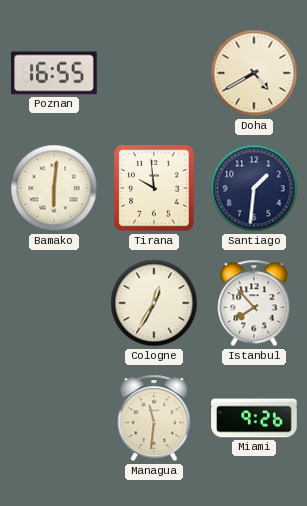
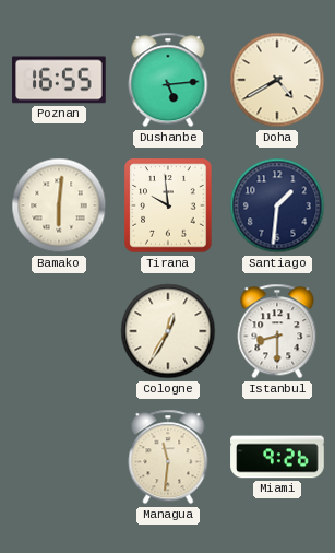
Dushanbe: none -> 5:14 (168, 80)
Istanbul: 7:53 -> 8:30 (277, 331)
